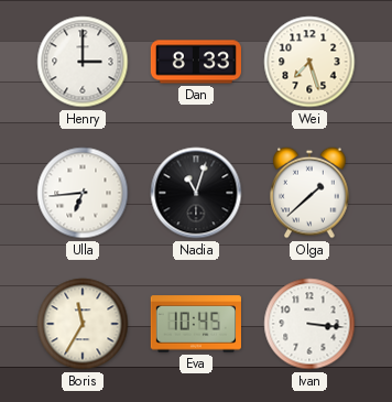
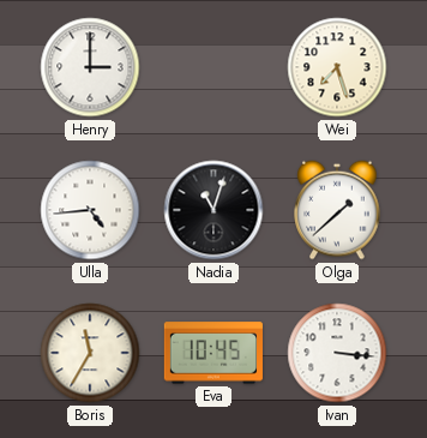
Dan: 8:33 -> none (196, 62)
Ulla: 6:44 -> 4:44 (90, 210)
